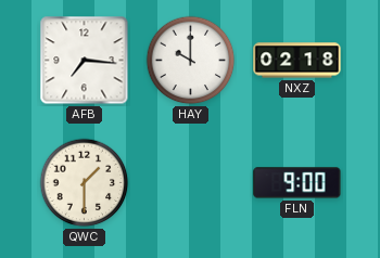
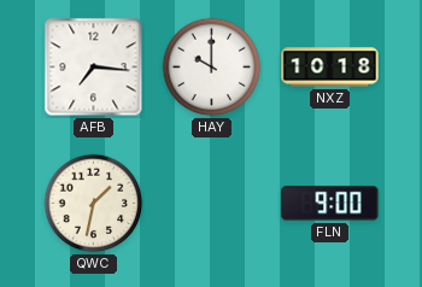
NXZ: 02:18 -> 10:18 (330, 68)
QWC: 1:30 -> 1:32 (94, 204)
